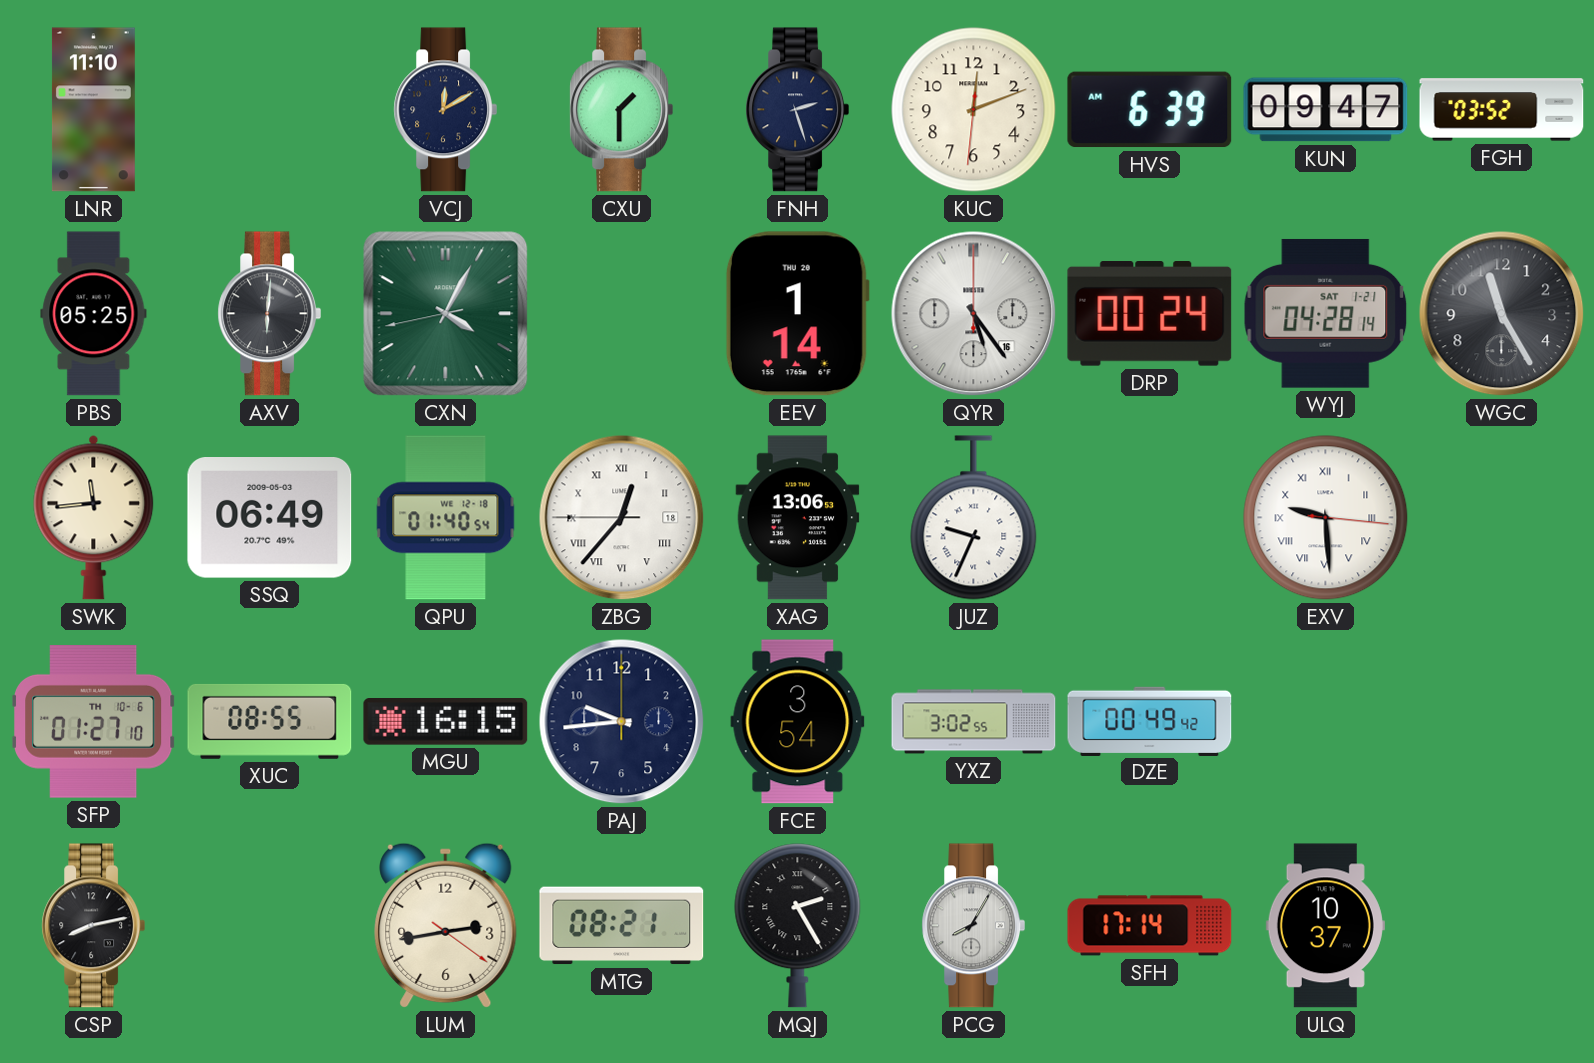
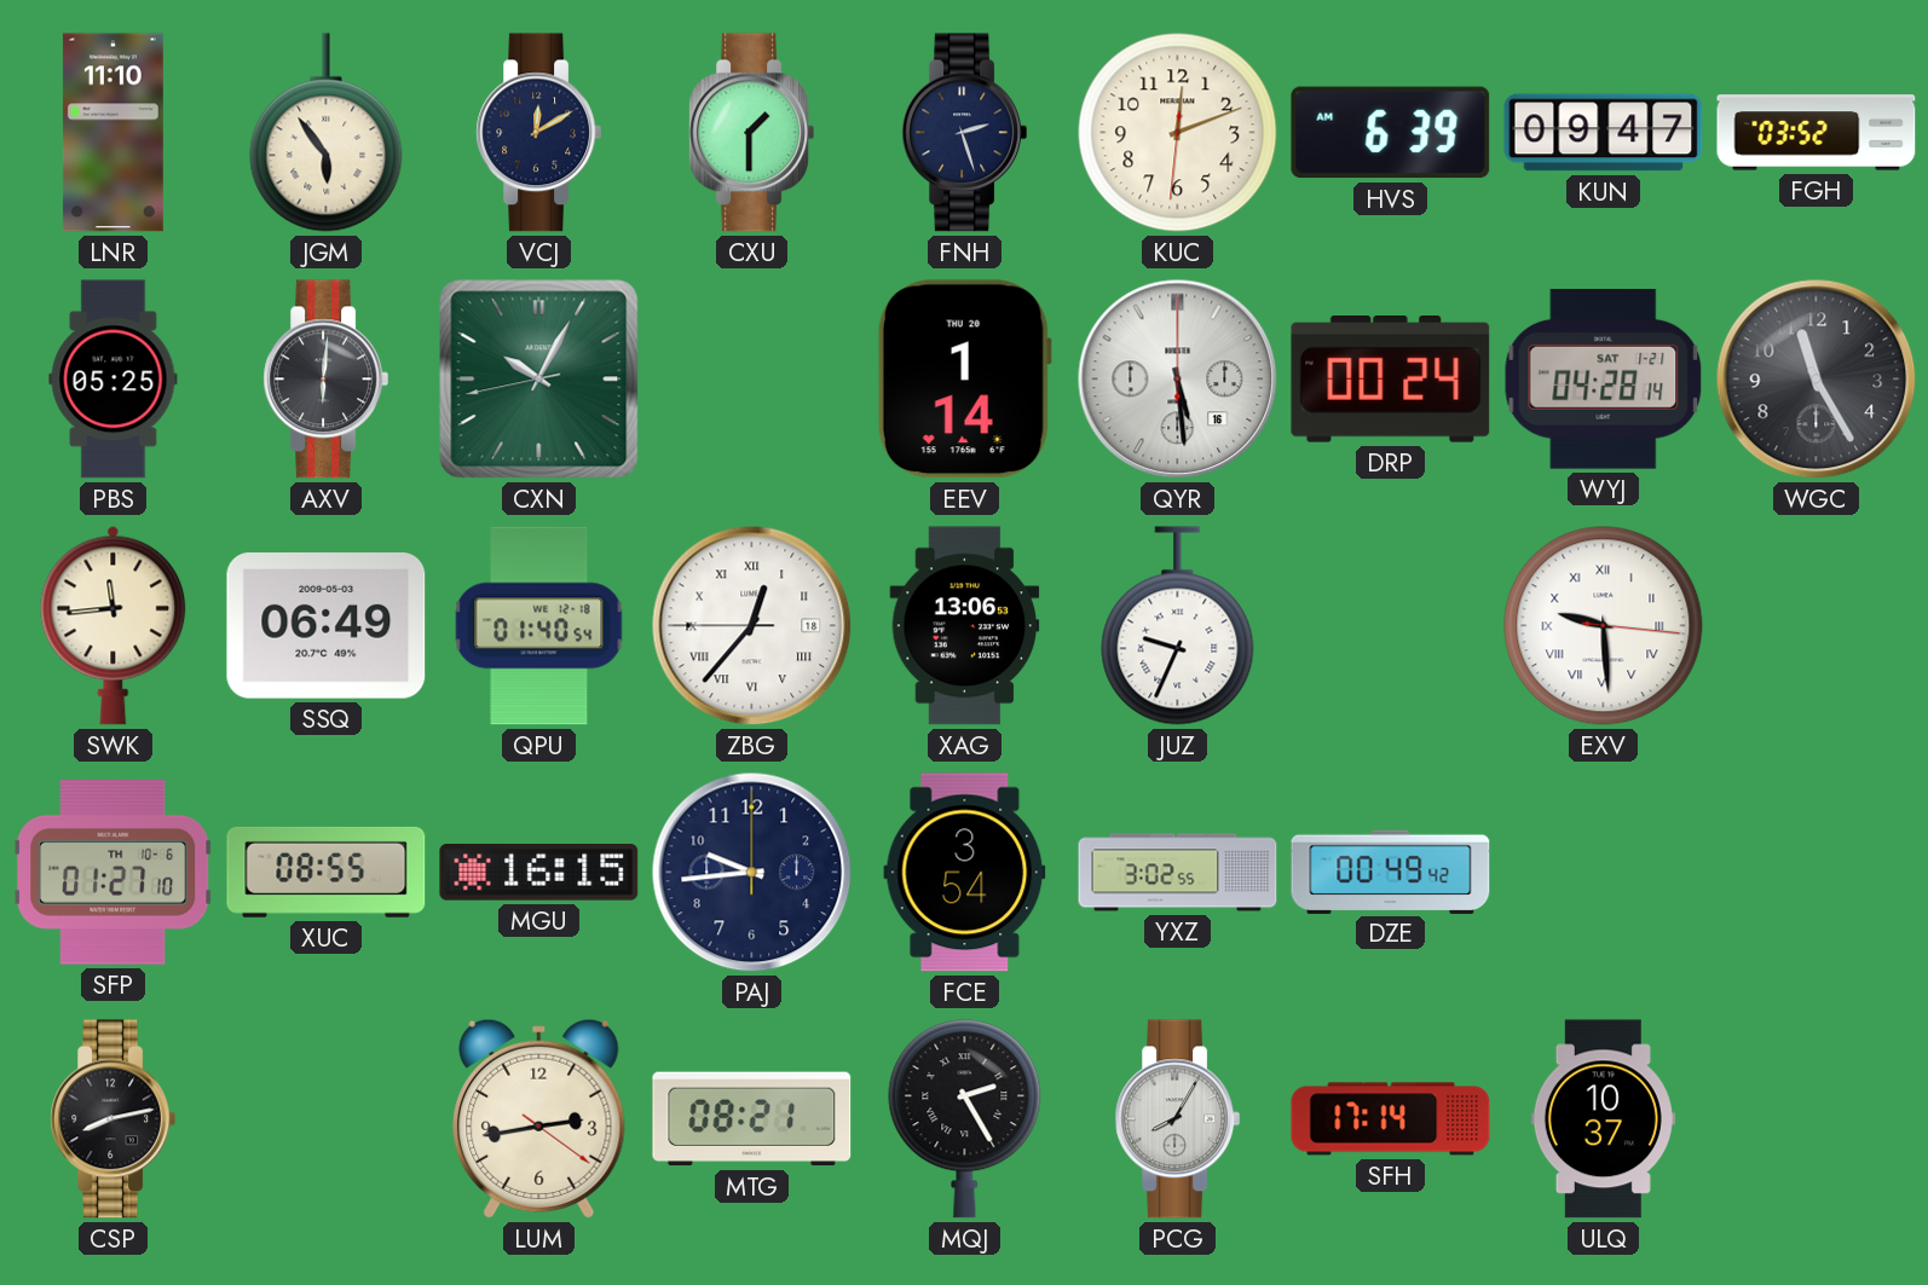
JGM: none -> 5:54 (327, 133)
CXN: 4:04 -> 10:04 (539, 380)
QYR: 5:24 -> 5:29 (1178, 380)
